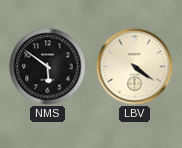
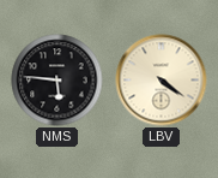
NMS: 5:51 -> 5:46 (57, 81)
